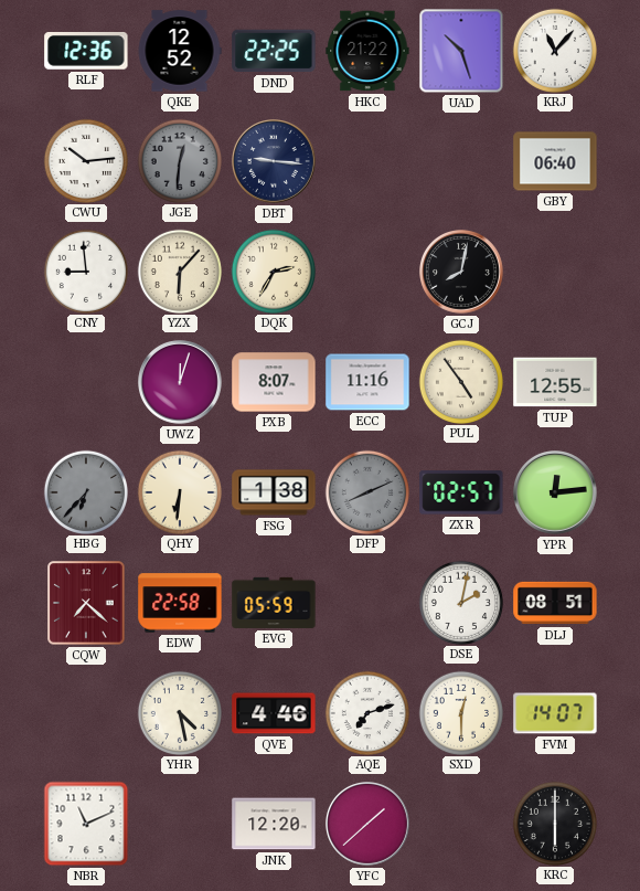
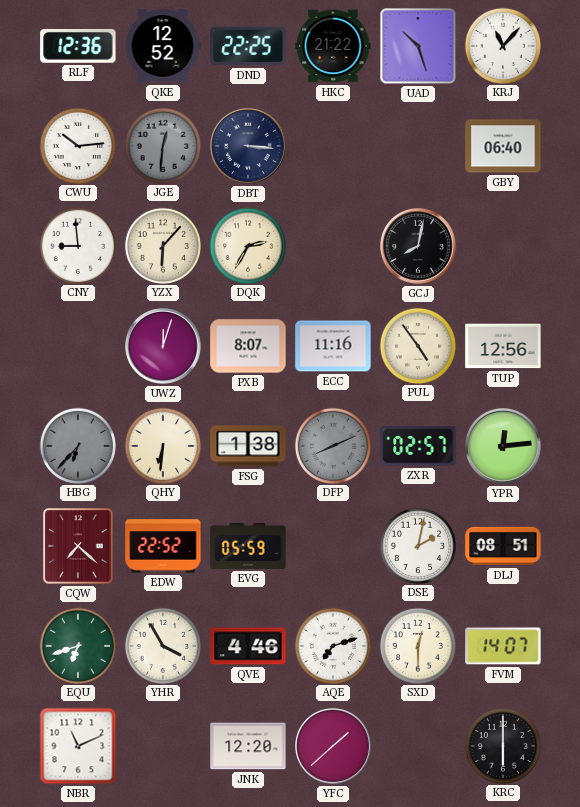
DBT: 9:16 -> 3:16 (249, 147)
TUP: 12:55 -> 12:56 (503, 346)
EDW: 22:58 -> 22:52 (163, 546)
EQU: none -> 6:42 (77, 645)
YHR: 4:28 -> 3:55 (162, 645)
